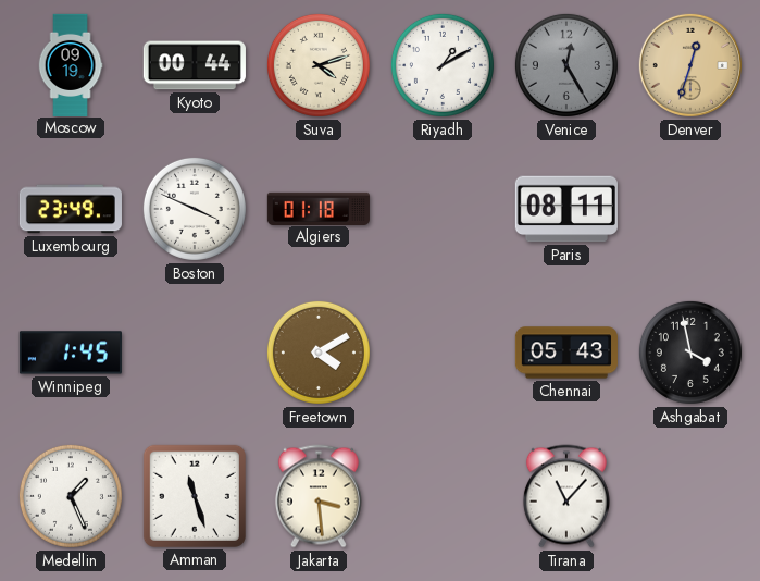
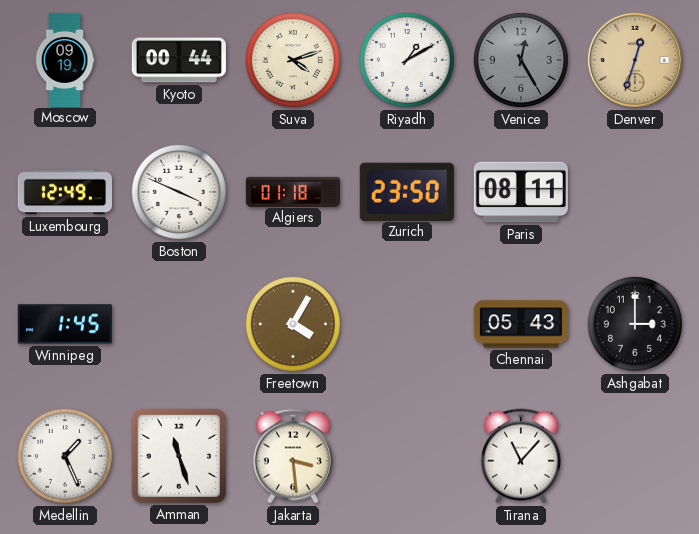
Luxembourg: 23:49 -> 12:49 (65, 192)
Zurich: none -> 23:50 (407, 191)
Freetown: 4:10 -> 4:05 (293, 324)
Ashgabat: 3:58 -> 3:00 (635, 324)
